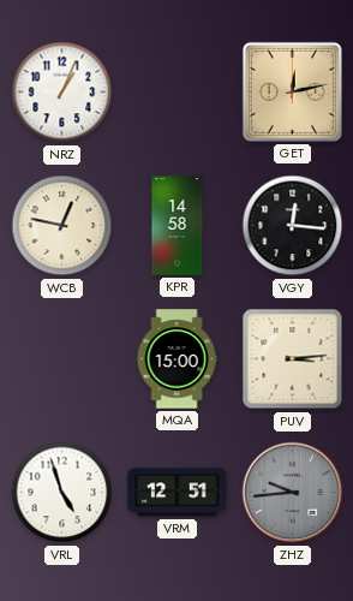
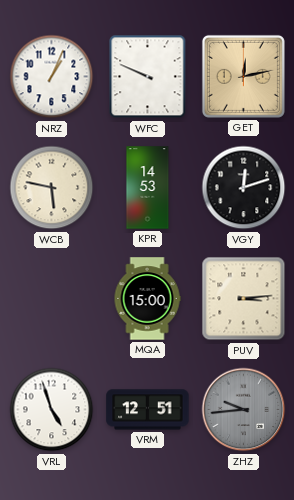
WFC: none -> 9:49 (148, 77)
WCB: 12:47 -> 5:47 (52, 188)
KPR: 14:58 -> 14:53 (148, 188)
VGY: 12:16 -> 12:12 (244, 188)
